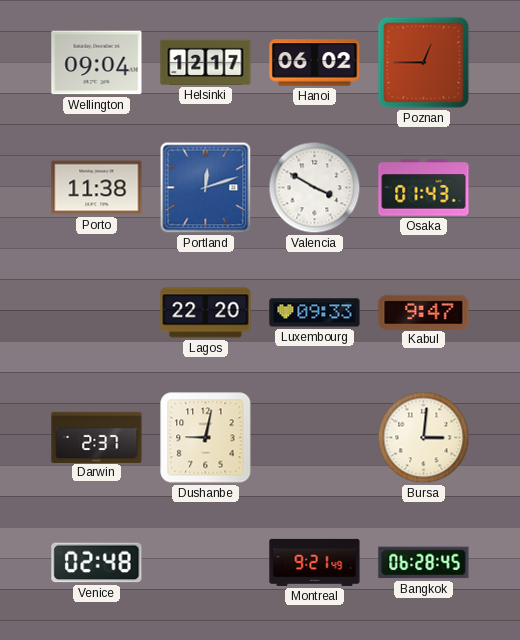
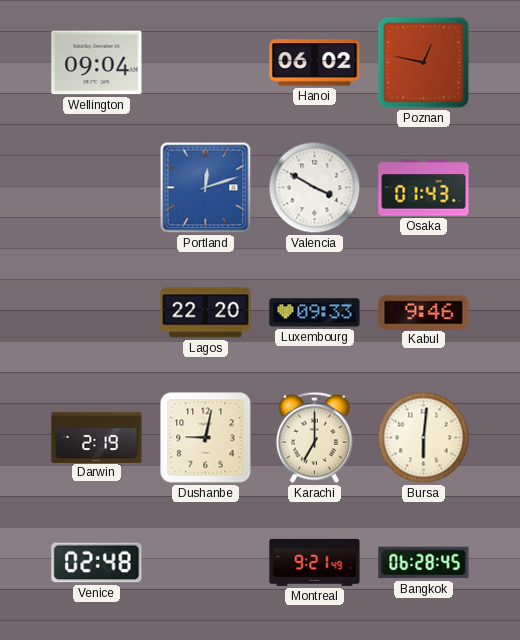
Helsinki: 12:17 -> none (206, 62)
Poznan: 12:45 -> 12:47 (424, 63)
Porto: 11:38 -> none (97, 188)
Kabul: 9:47 -> 9:46 (424, 312)
Darwin: 2:37 -> 2:19 (97, 437)
Karachi: none -> 7:00 (314, 437)
Bursa: 3:01 -> 6:01 (424, 438)
